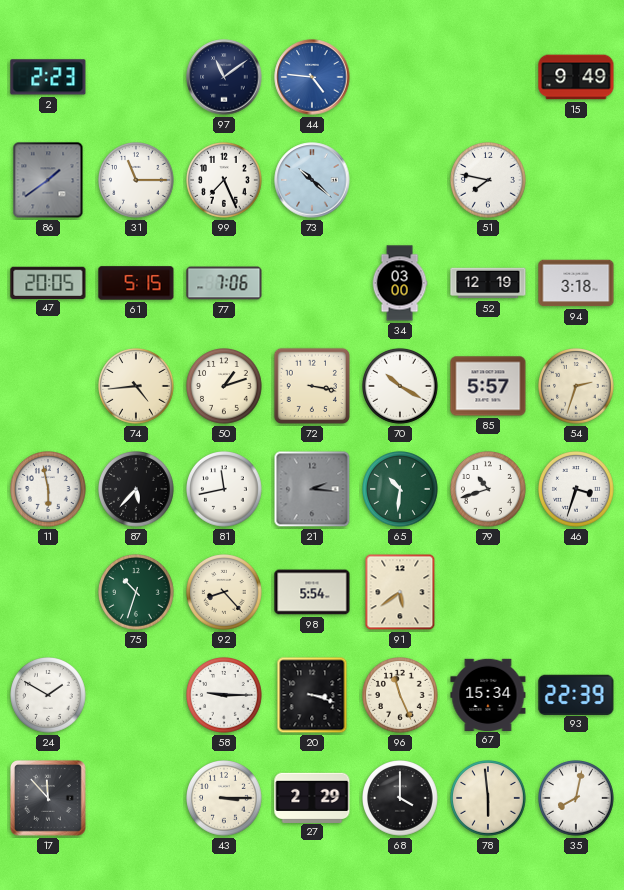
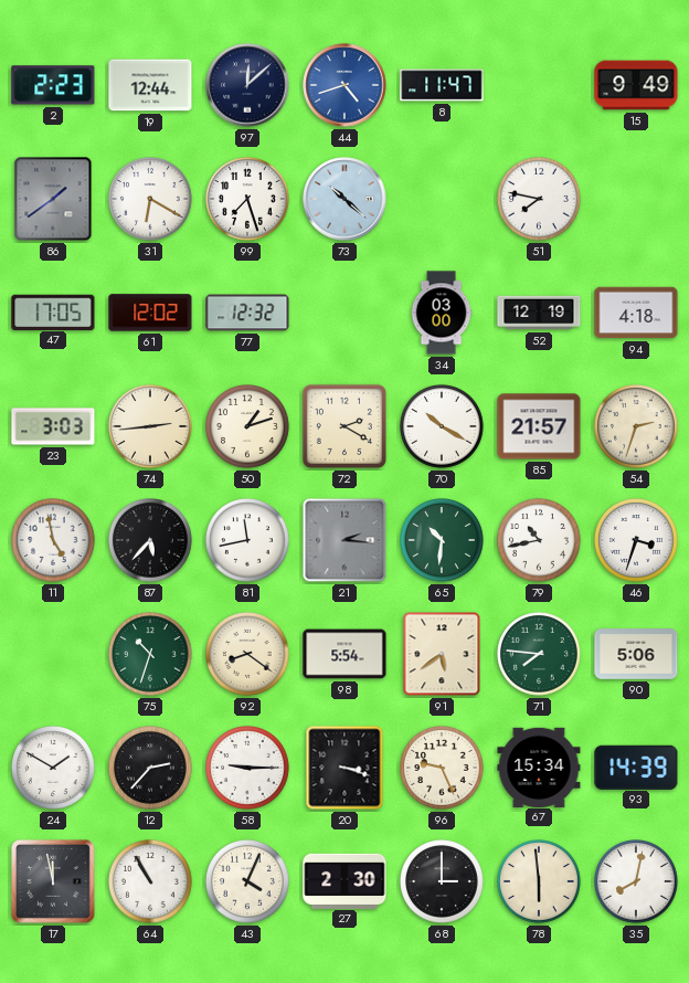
19: none -> 12:44 (150, 85)
97: 11:09 -> 12:08 (247, 85)
44: 4:46 -> 4:42 (344, 85)
8: none -> 11:47 (442, 85)
31: 11:15 -> 6:20 (151, 200)
99: 7:26 -> 7:27 (248, 200)
47: 20:05 -> 17:05 (53, 311)
61: 5:15 -> 12:02 (150, 313)
77: 7:06 -> 12:32 (247, 313)
94: 3:18 -> 4:18 (636, 313)
23: none -> 3:03 (53, 426)
74: 4:44 -> 2:44 (151, 427)
72: 3:17 -> 2:20 (344, 426)
85: 5:57 -> 21:57 (539, 426)
11: 5:58 -> 4:58 (54, 541)
79: 10:42 -> 10:43 (540, 541)
92: 8:23 -> 8:21 (248, 655)
71: none -> 7:46 (540, 655)
90: none -> 5:06 (636, 654)
12: none -> 2:37 (151, 769)
96: 11:26 -> 9:26 (443, 769)
93: 22:39 -> 14:39 (636, 767)
17: 11:53 -> 11:58 (53, 881)
64: none -> 10:55 (151, 882)
43: 3:15 -> 4:04 (248, 882)
27: 2:29 -> 2:30 (344, 880)
68: 4:00 -> 3:00 (443, 882)
